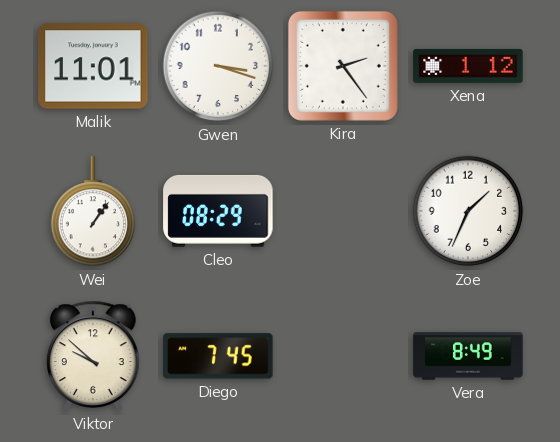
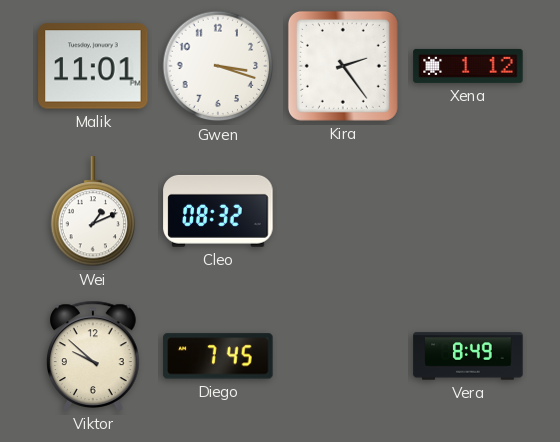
Wei: 1:06 -> 1:11 (93, 212)
Cleo: 08:29 -> 08:32 (218, 211)
Zoe: 1:34 -> none (468, 211)
